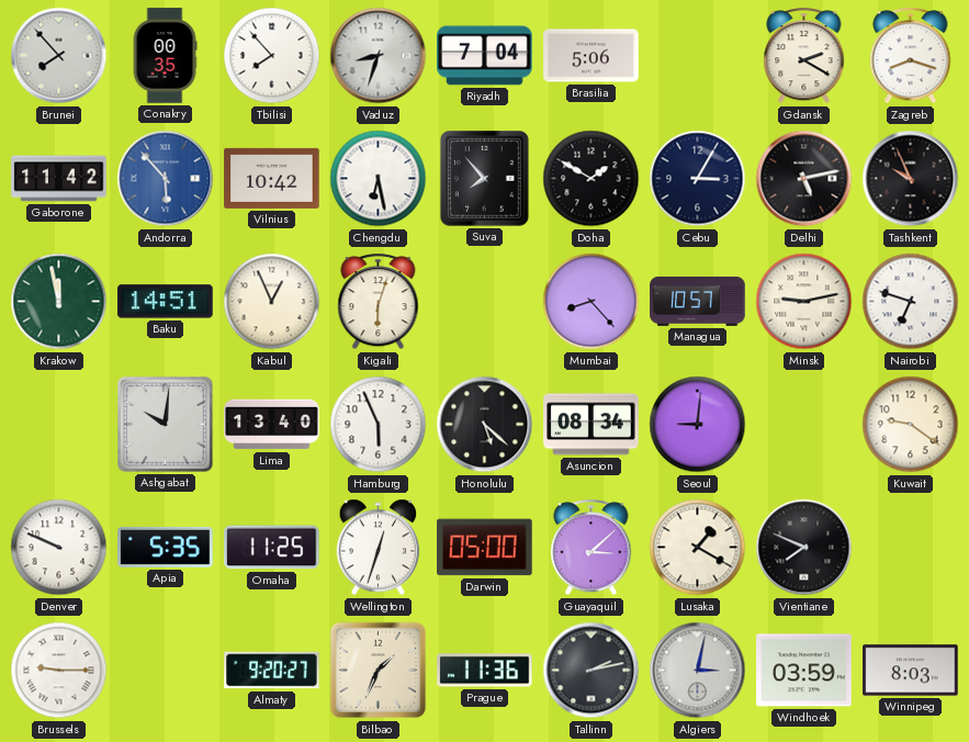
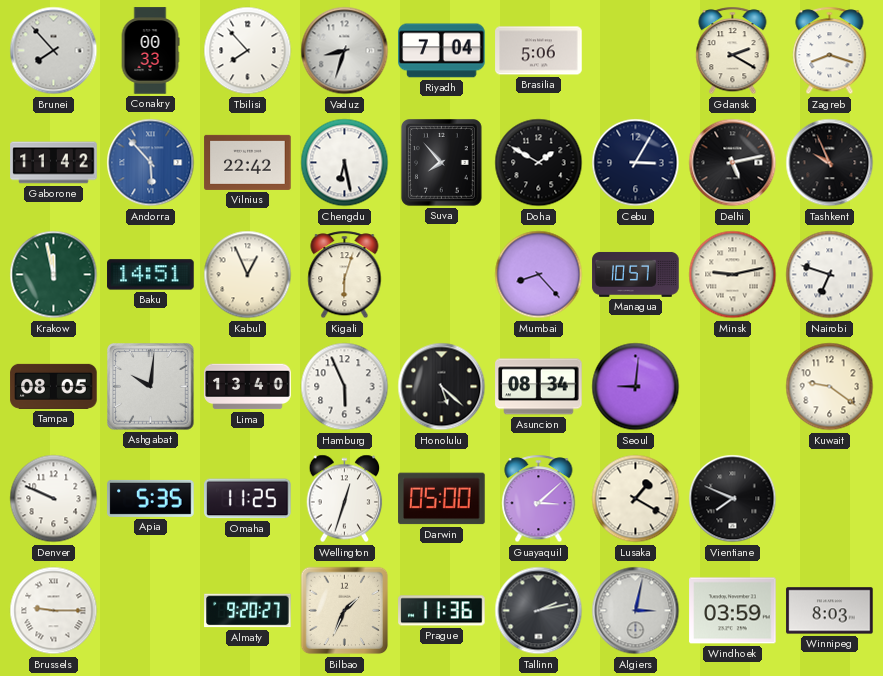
Conakry: 00:35 -> 00:33 (150, 51)
Vilnius: 10:42 -> 22:42 (248, 162)
Tampa: none -> 08:05 (54, 386)
